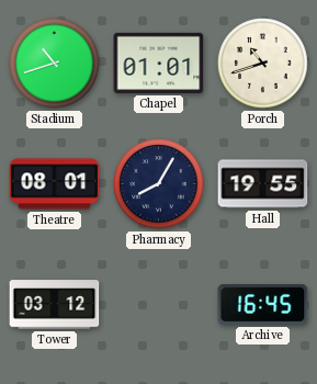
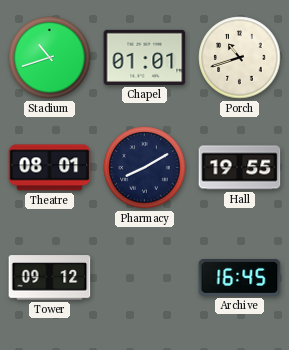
Pharmacy: 8:05 -> 8:10 (145, 168)
Tower: 03:12 -> 09:12 (50, 278)
